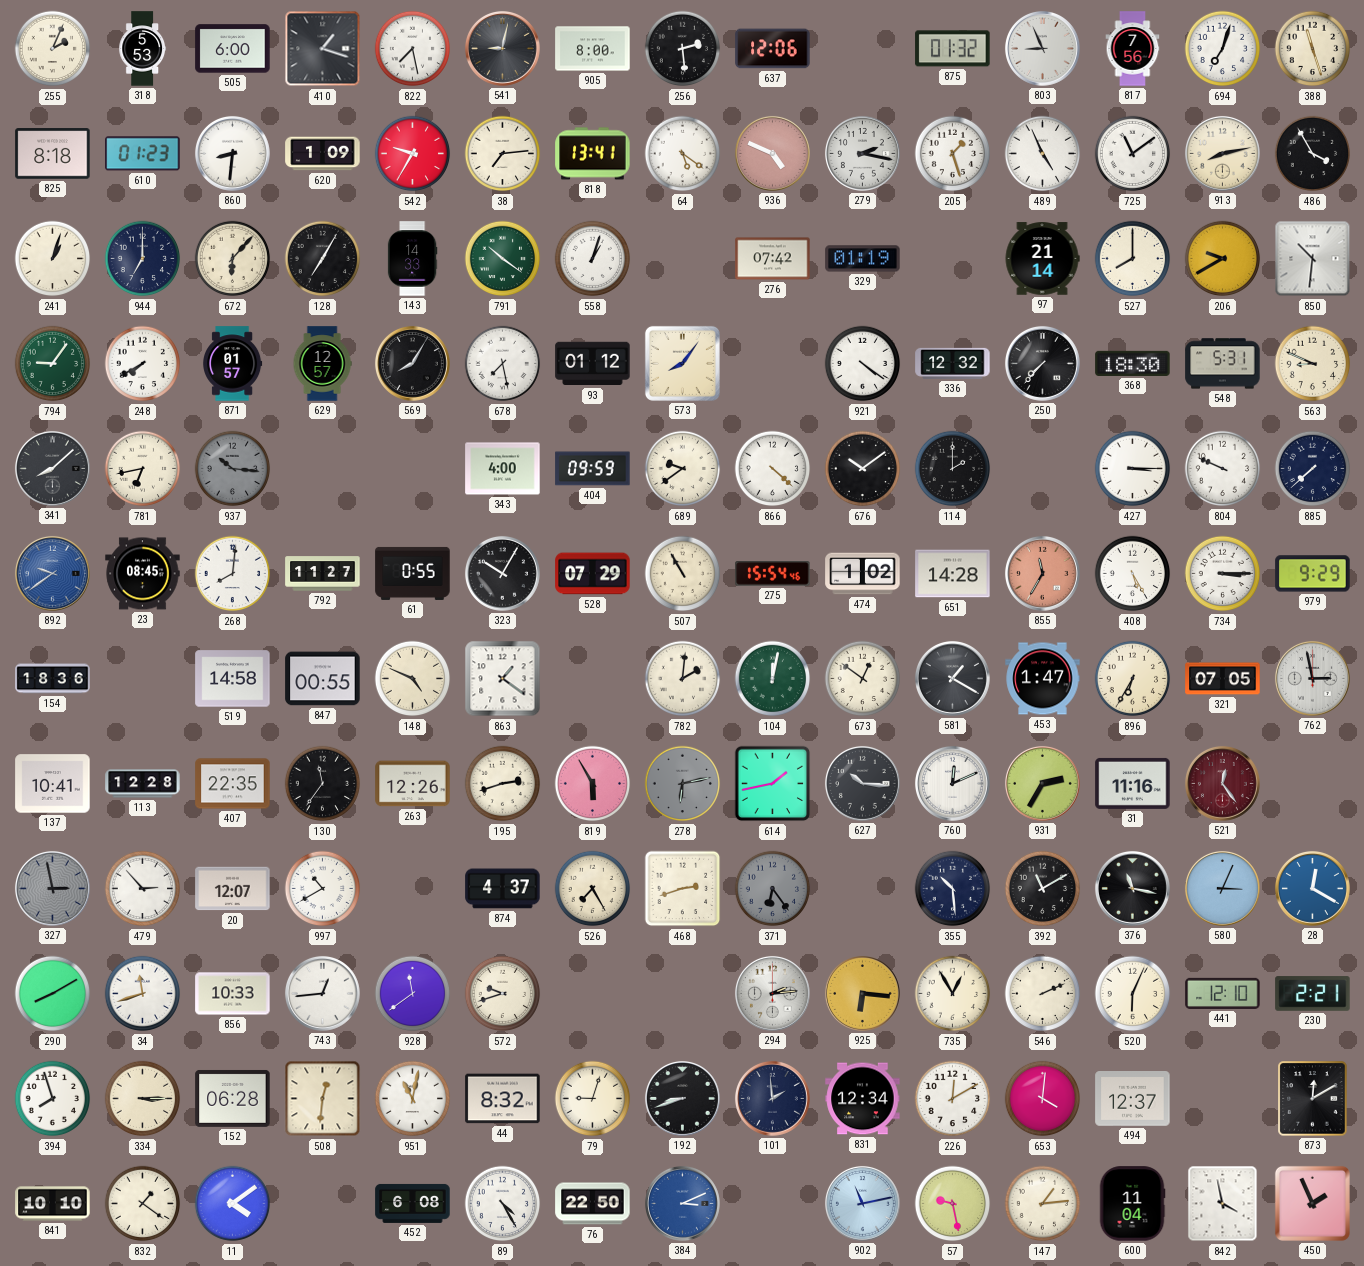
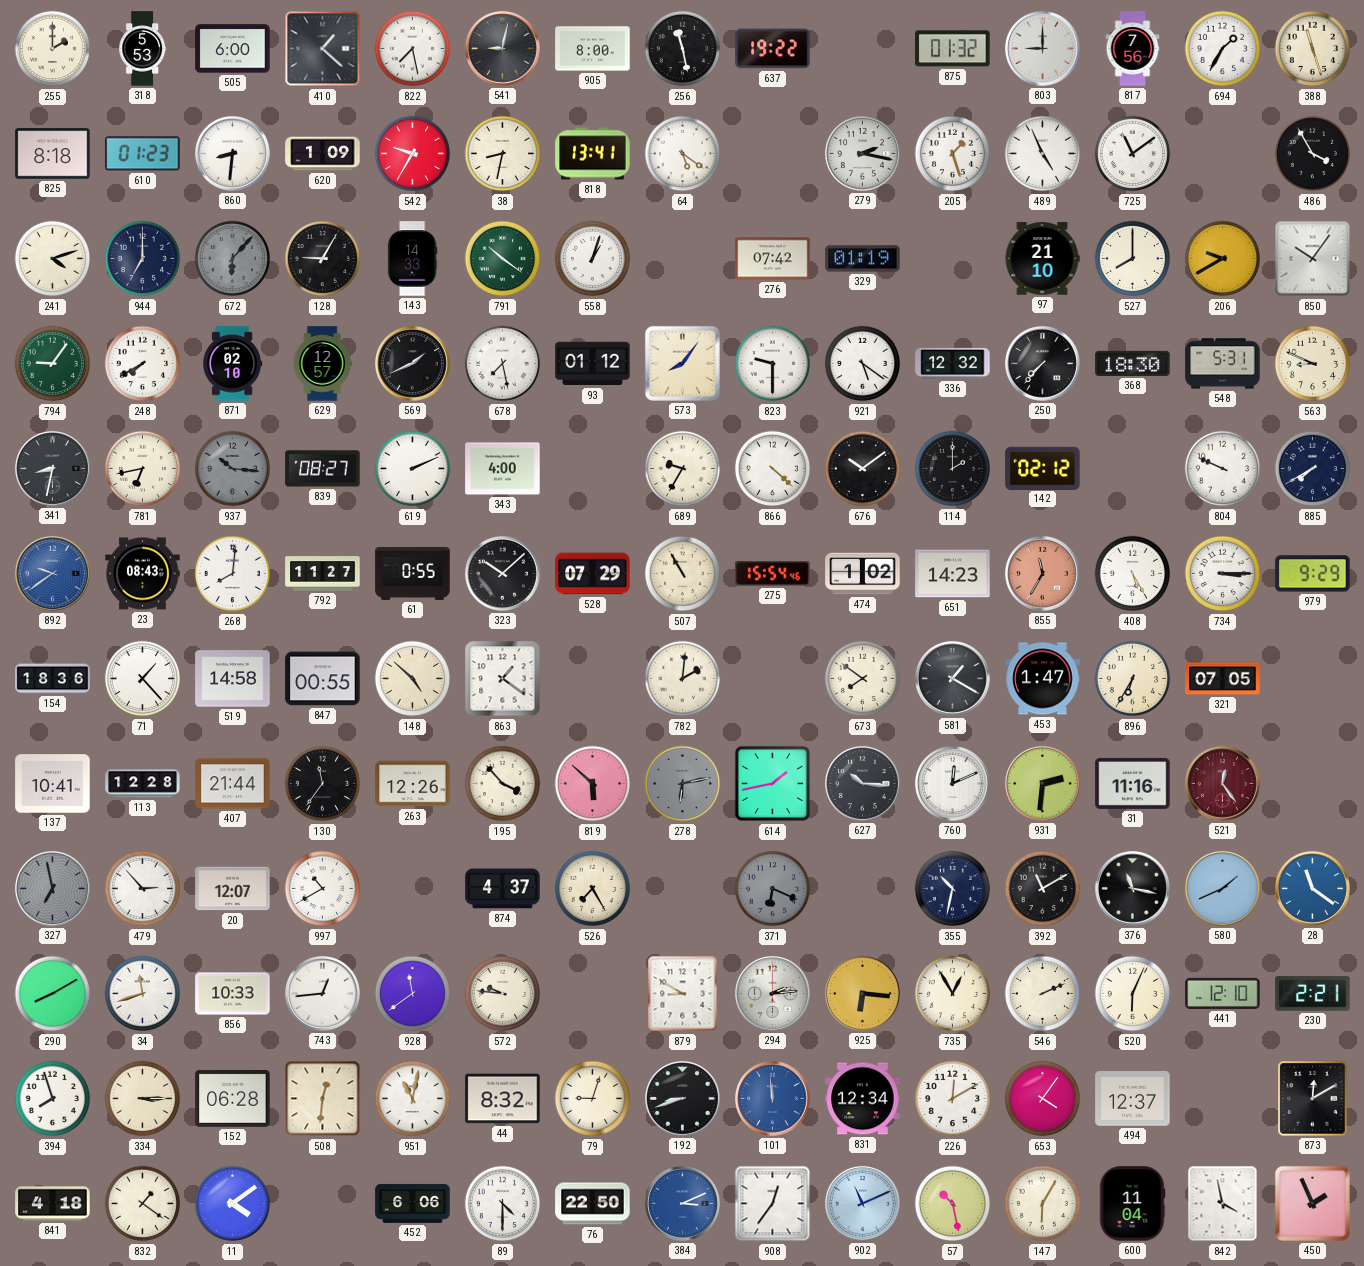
255: 2:04 -> 2:00 (53, 49)
410: 1:18 -> 1:22 (323, 49)
256: 2:29 -> 11:28 (683, 49)
637: 12:06 -> 19:22 (773, 49)
803: 8:56 -> 9:00 (1042, 48)
694: 7:03 -> 1:35 (1223, 49)
38: 7:14 -> 8:32 (503, 154)
936: 4:49 -> none (772, 153)
913: 8:13 -> none (1222, 153)
241: 1:03 -> 4:12 (53, 259)
672 dial: cream -> grey (233, 259)
128: 7:05 -> 9:05 (323, 259)
97: 21:14 -> 21:10 (1042, 259)
850: 10:31 -> 10:06 (1313, 259)
871: 01:57 -> 02:10 (233, 364)
569: 8:05 -> 1:41 (412, 363)
823: none -> 9:30 (773, 364)
921: 4:21 -> 5:21 (863, 364)
341: 8:08 -> 8:32 (52, 468)
839: none -> 08:27 (323, 469)
619: none -> 2:11 (413, 469)
404: 09:59 -> none (593, 469)
689: 9:39 -> 9:35 (683, 469)
142: none -> 02:12 (1043, 468)
427: 3:15 -> none (1133, 469)
885: 7:38 -> 7:40 (1313, 469)
23: 08:45 -> 08:43 (143, 574)
323: 10:05 -> 10:08 (502, 573)
651: 14:28 -> 14:23 (953, 574)
71: none -> 1:23 (143, 679)
148: 4:49 -> 4:52 (413, 679)
104: 12:02 -> none (773, 679)
673: 12:51 -> 7:51 (863, 679)
762: 2:58 -> none (1312, 678)
407: 22:35 -> 21:44 (233, 784)
195: 2:42 -> 3:53 (503, 784)
819: 5:55 -> 5:52 (593, 784)
931: 2:35 -> 2:31 (1042, 783)
327: 2:58 -> 6:58 (52, 888)
468: 2:42 -> none (683, 889)
371: 6:24 -> 6:19 (773, 889)
355: 10:29 -> 10:32 (953, 889)
580: 3:04 -> 1:41 (1222, 888)
28: 12:20 -> 11:21 (1312, 888)
572: 9:42 -> 9:46 (503, 994)
879: none -> 8:50 (683, 994)
101: 1:59 -> 11:59 (772, 1098)
101 dial: navy -> blue (772, 1098)
653: 4:01 -> 4:06 (1043, 1099)
841: 10:10 -> 4:18 (53, 1204)
452: 6:08 -> 6:06 (413, 1203)
89: 4:25 -> 4:30 (503, 1204)
908: none -> 12:36 (773, 1204)
902: 11:13 -> 11:11 (862, 1203)
57: 9:28 -> 10:28 (953, 1204)
147: 1:14 -> 6:05 (1043, 1204)
